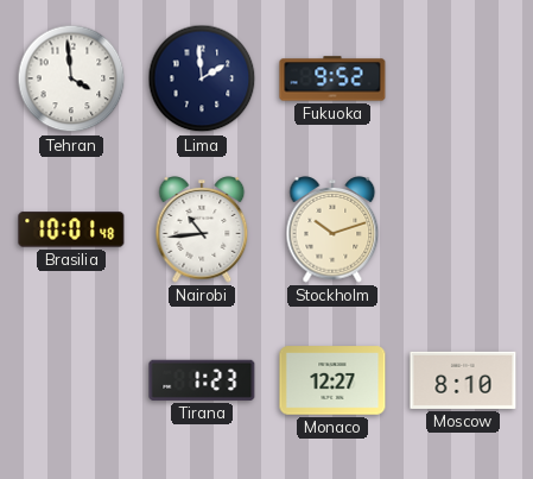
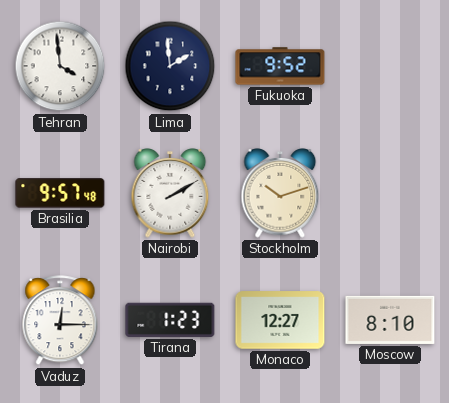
Brasilia: 10:01 -> 9:57 (60, 193)
Nairobi: 10:44 -> 2:10 (170, 193)
Vaduz: none -> 12:15 (60, 321)
